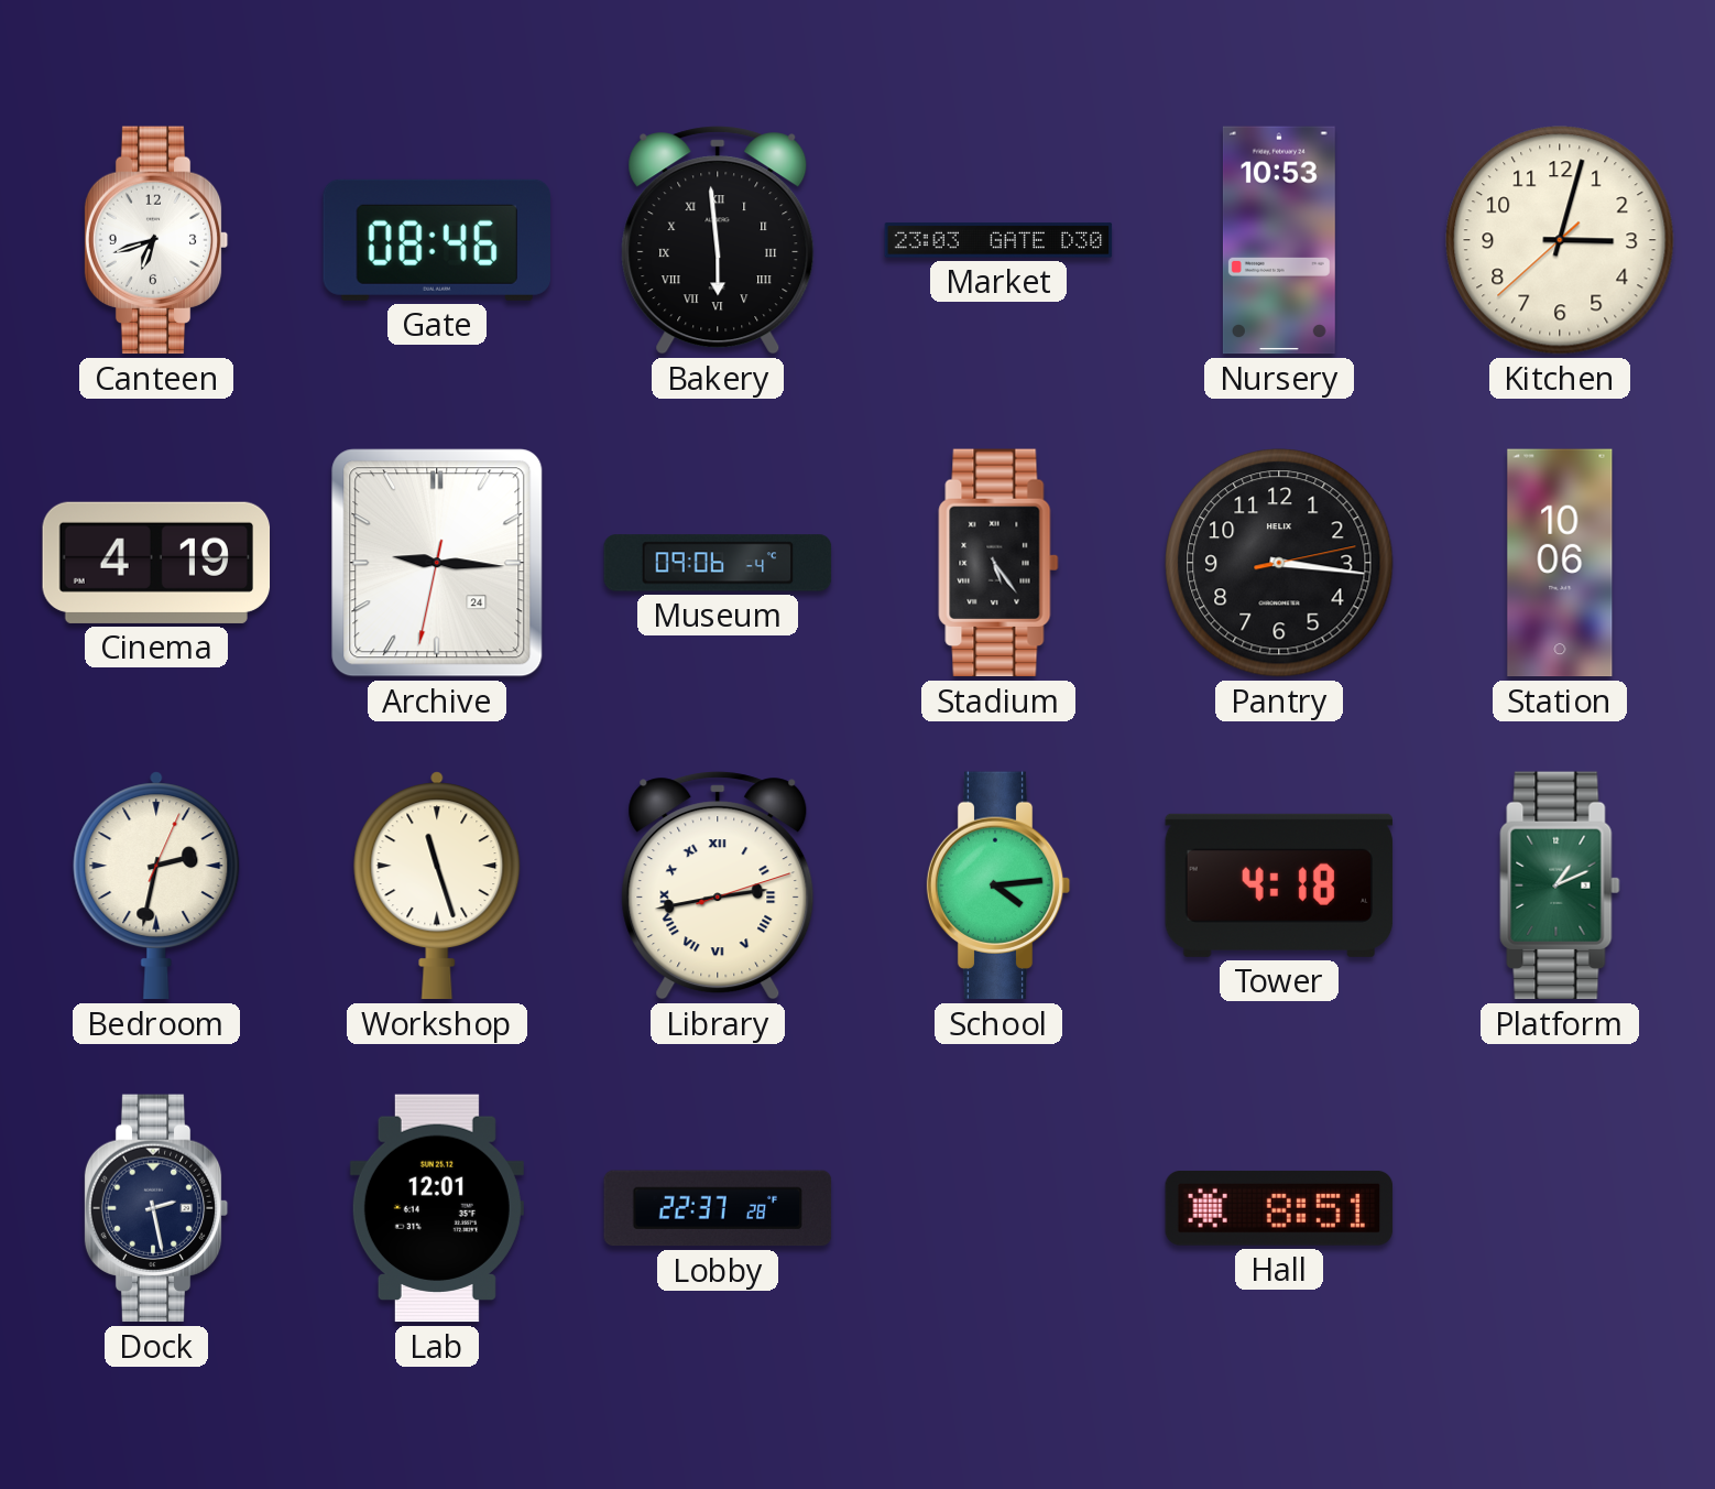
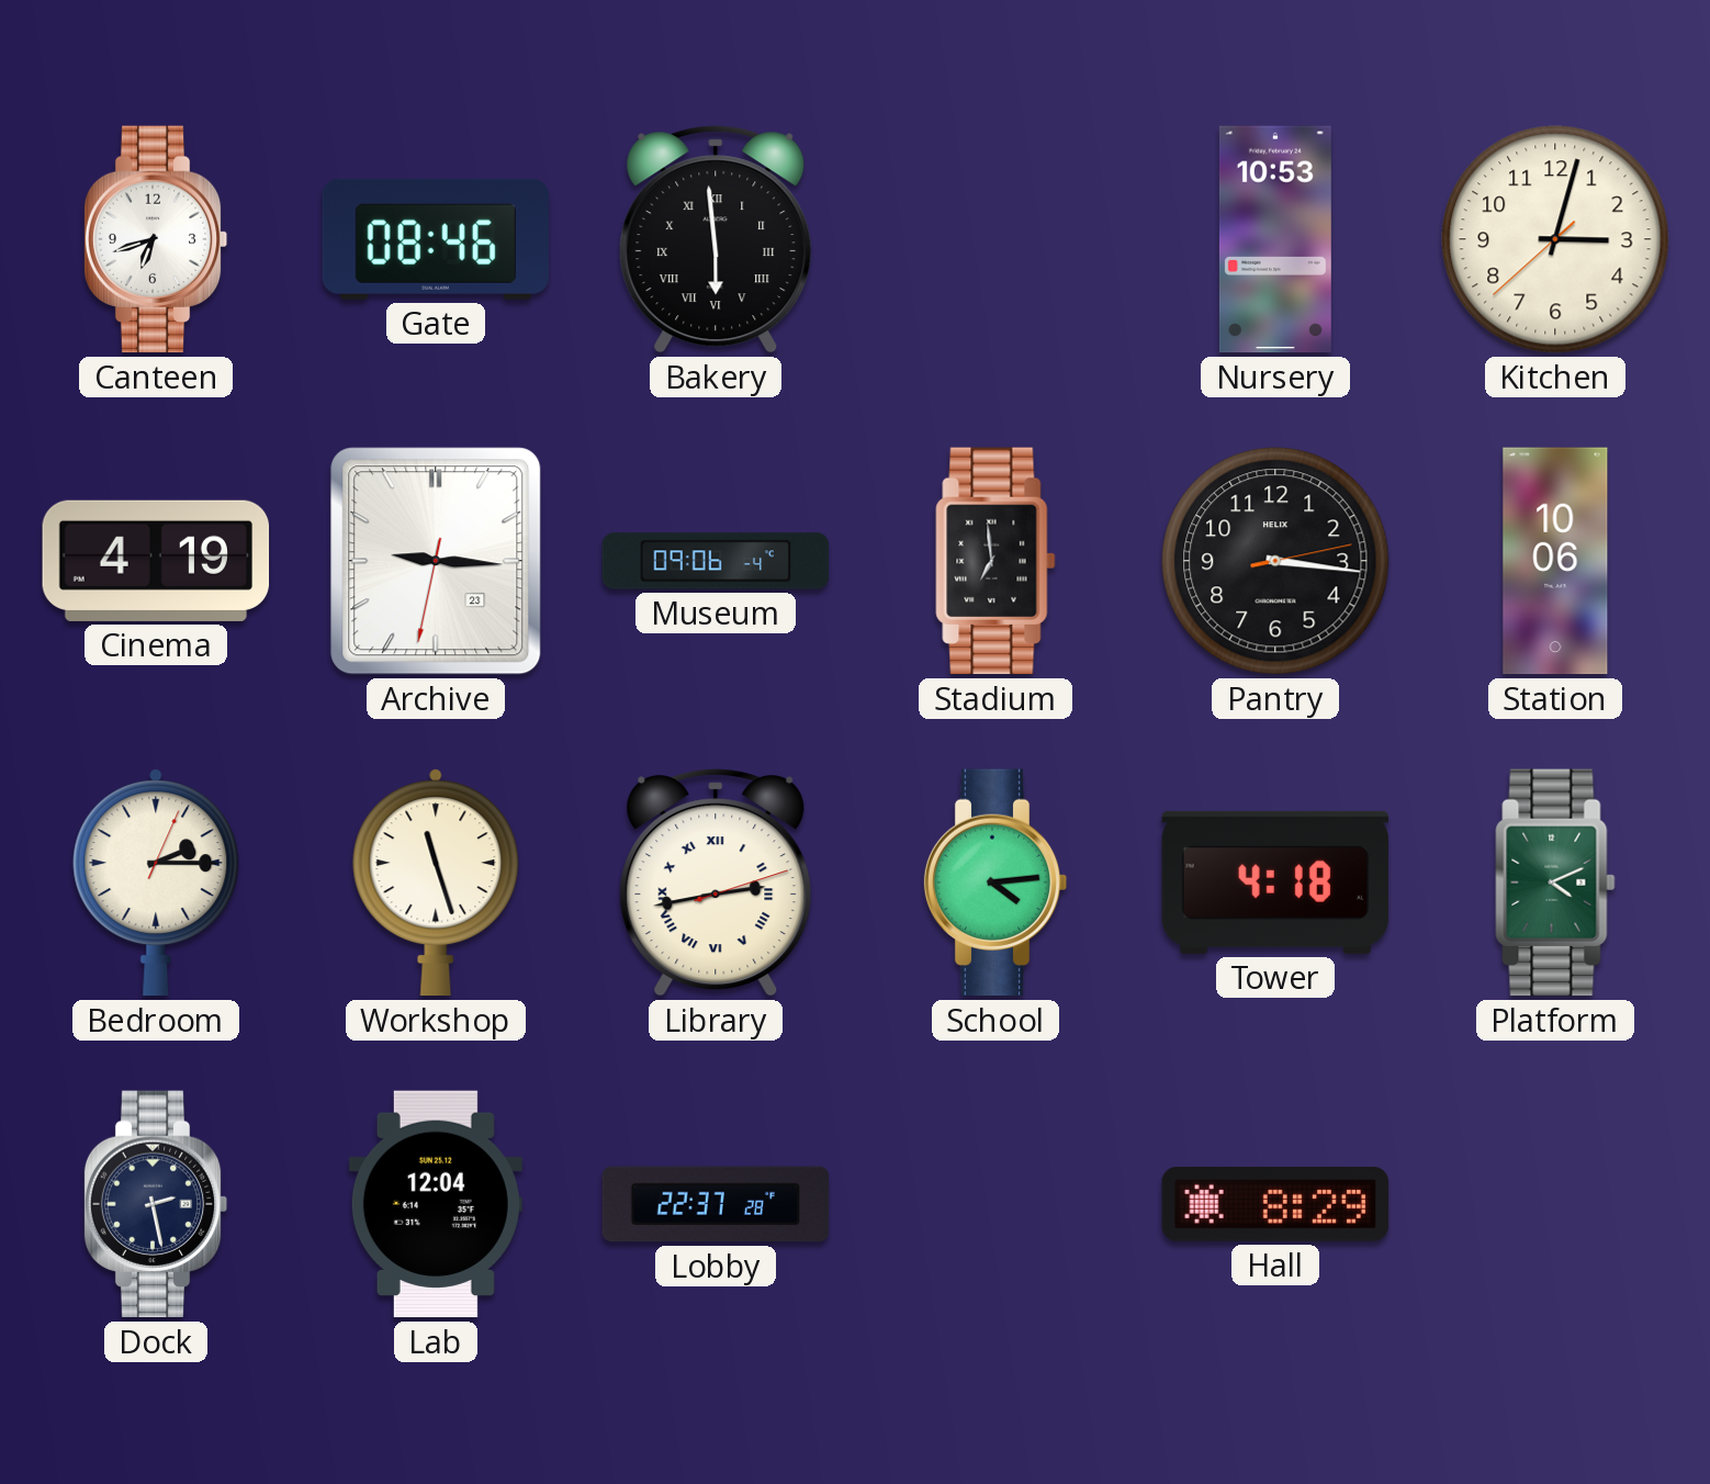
Market: 23:03 -> none (998, 240)
Archive date: 24 -> 23 (436, 561)
Stadium: 5:24 -> 6:59 (995, 561)
Bedroom: 2:32 -> 2:15 (156, 882)
Platform: 1:11 -> 4:11 (1555, 882)
Lab: 12:01 -> 12:04 (436, 1204)
Hall: 8:51 -> 8:29 (1275, 1204)
